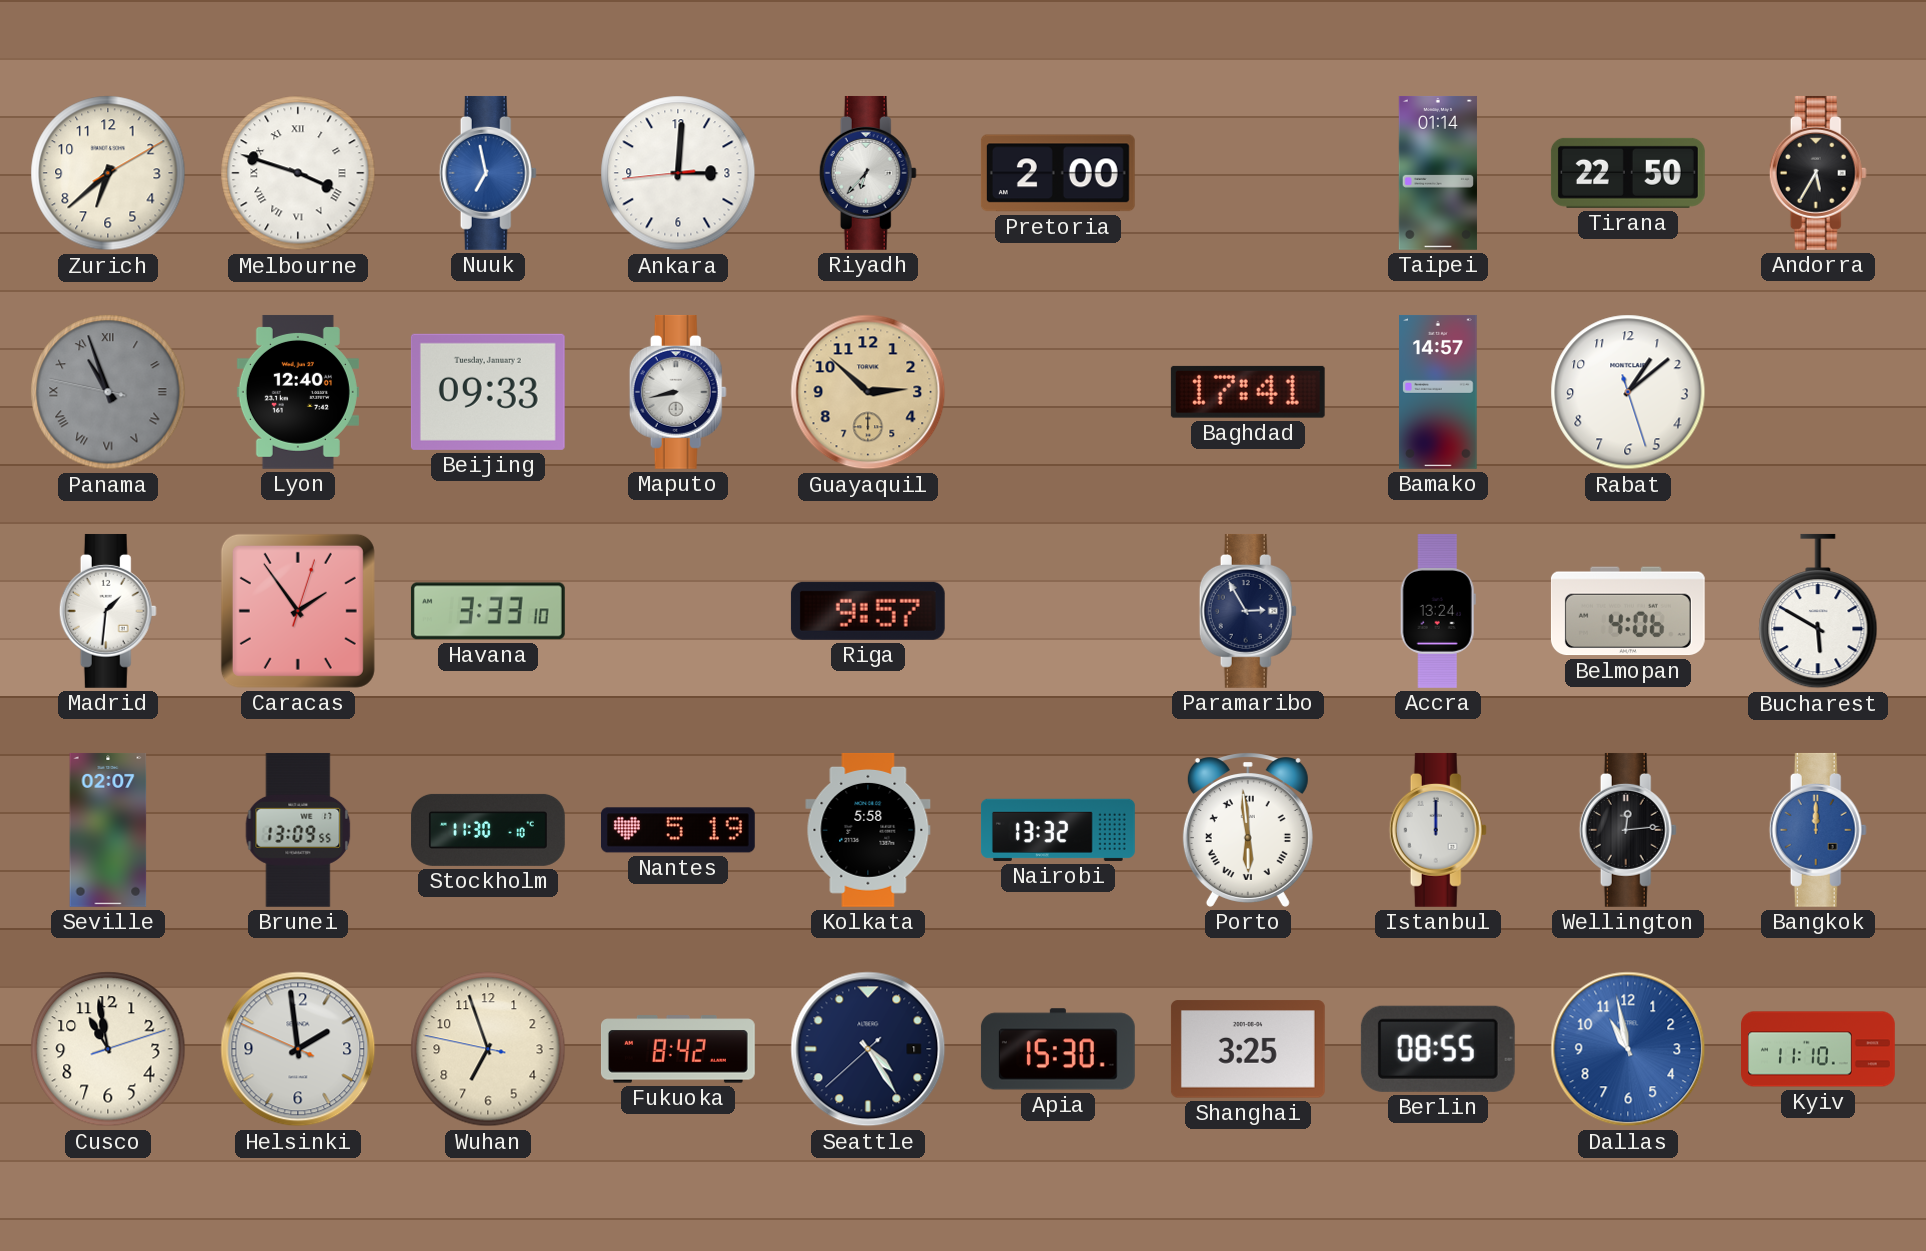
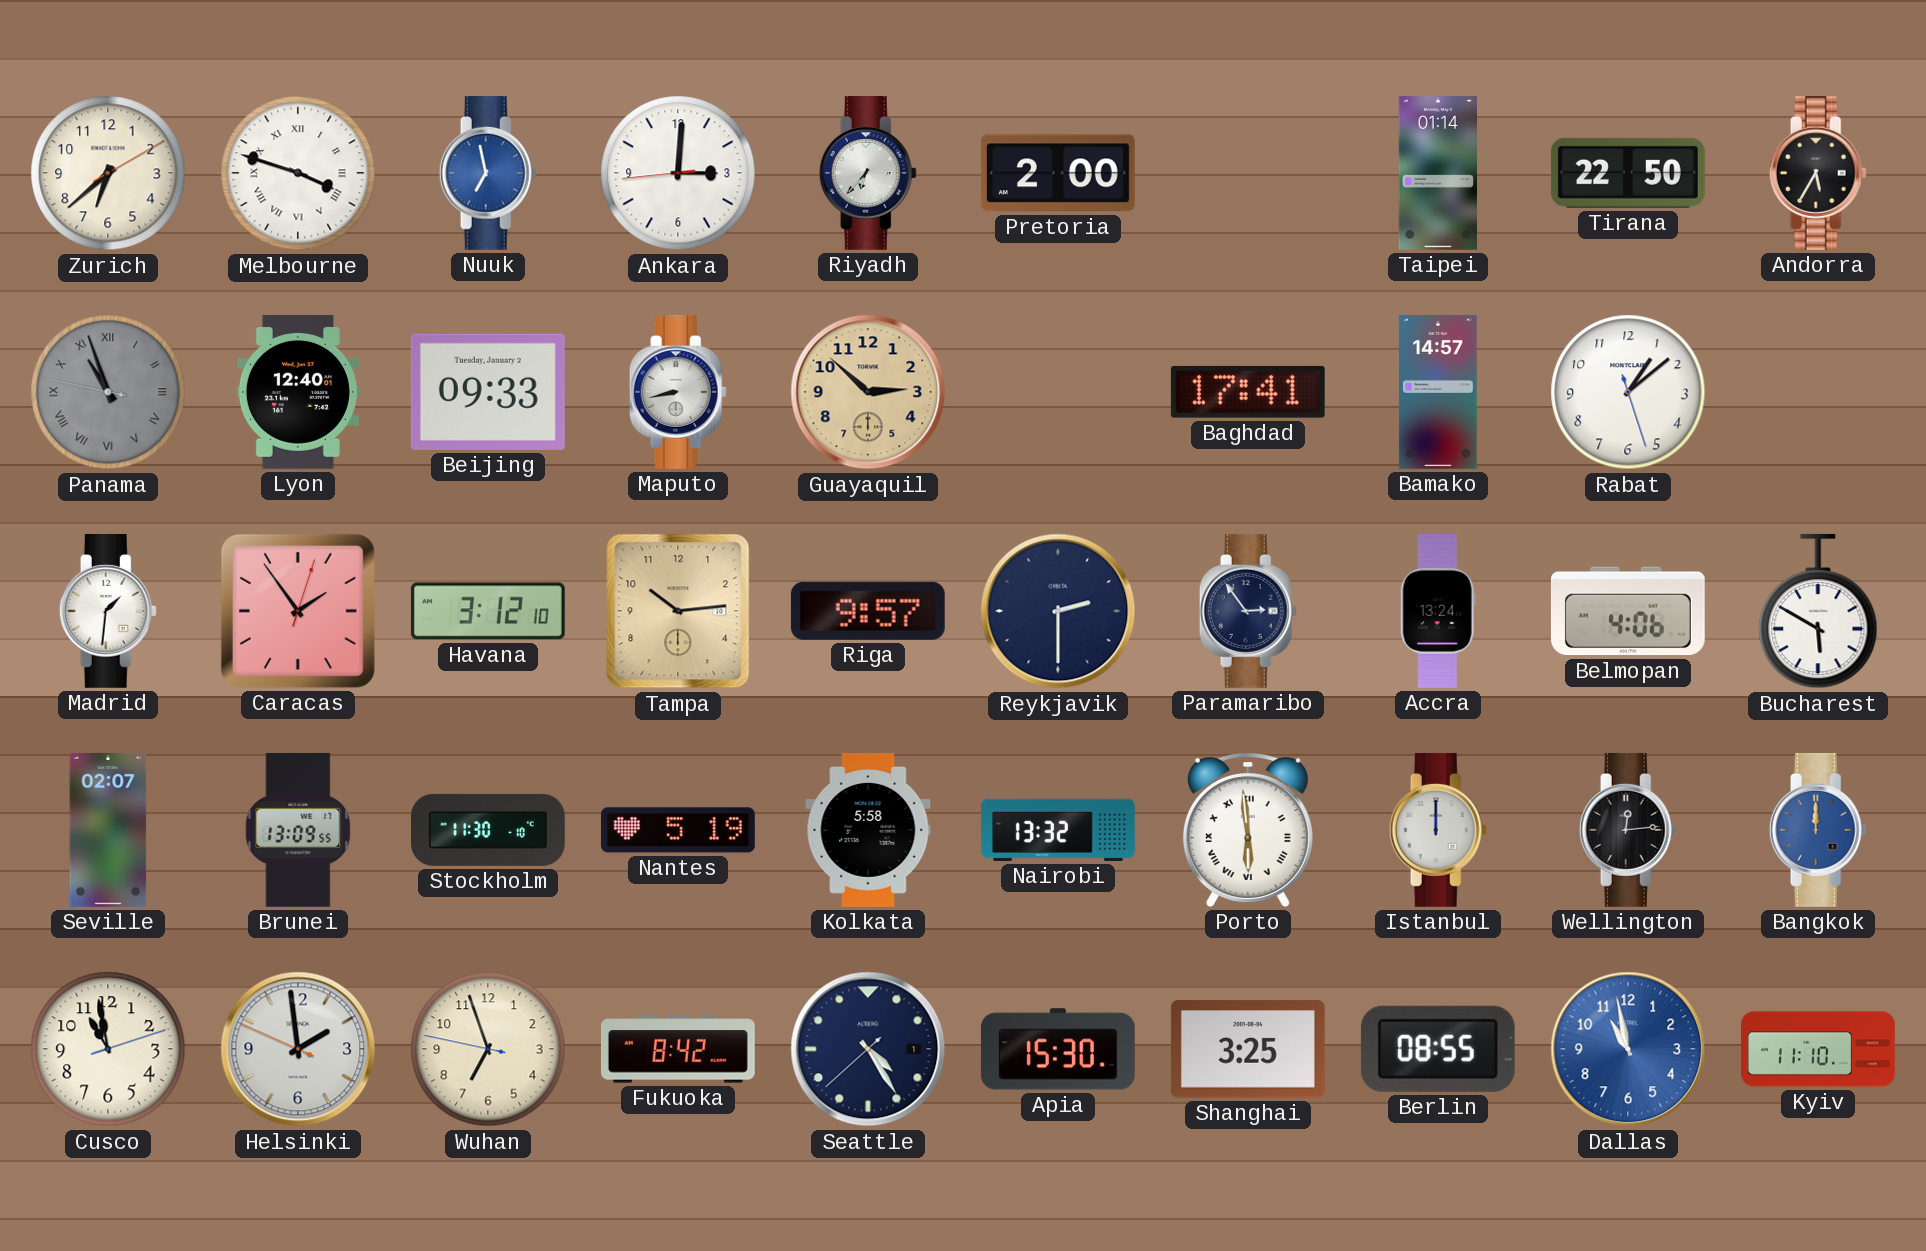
Havana: 3:33 -> 3:12 (488, 611)
Tampa: none -> 10:14 (678, 611)
Reykjavik: none -> 2:30 (1058, 611)
Paramaribo: 2:55 -> 2:54 (1248, 611)
